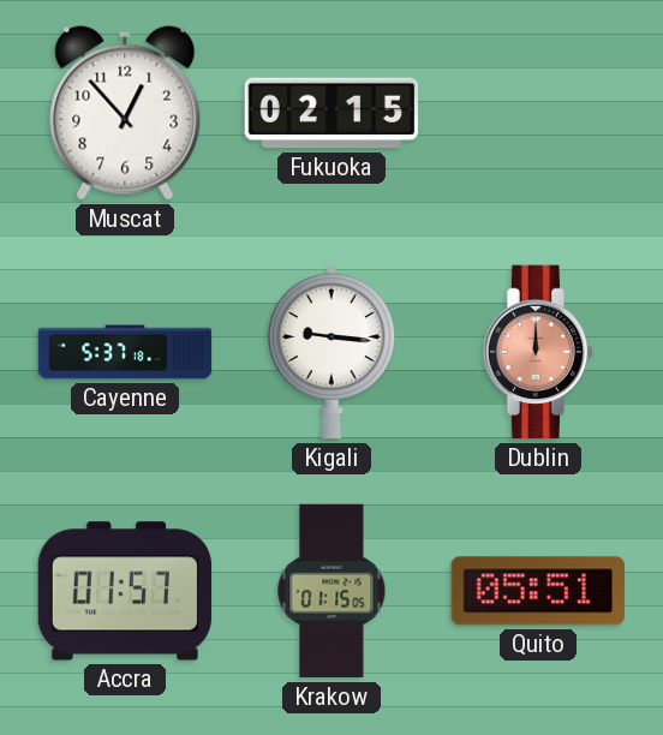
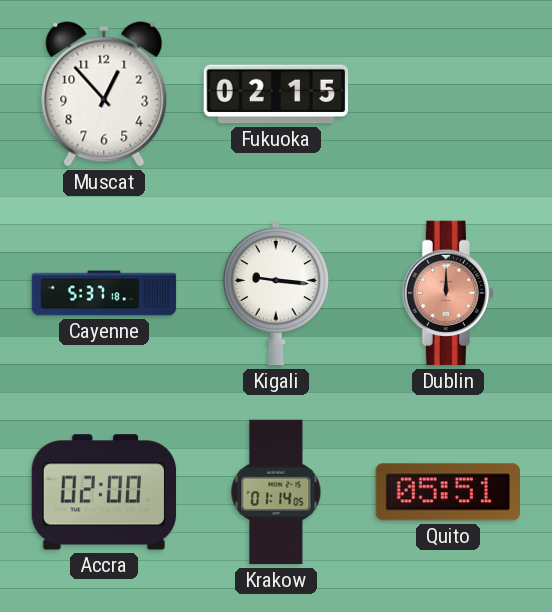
Accra: 01:57 -> 02:00 (104, 492)
Krakow: 01:15 -> 01:14 (276, 492)
